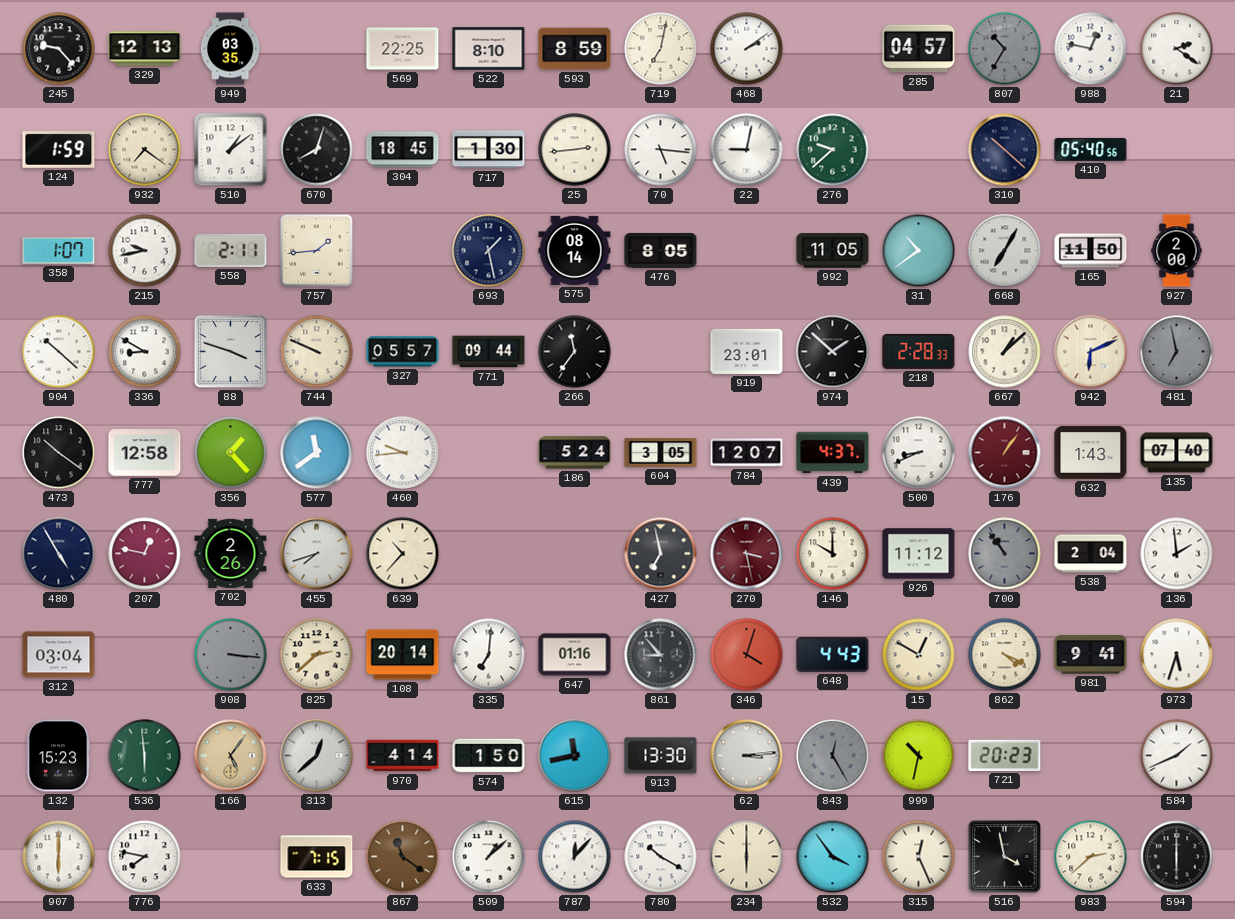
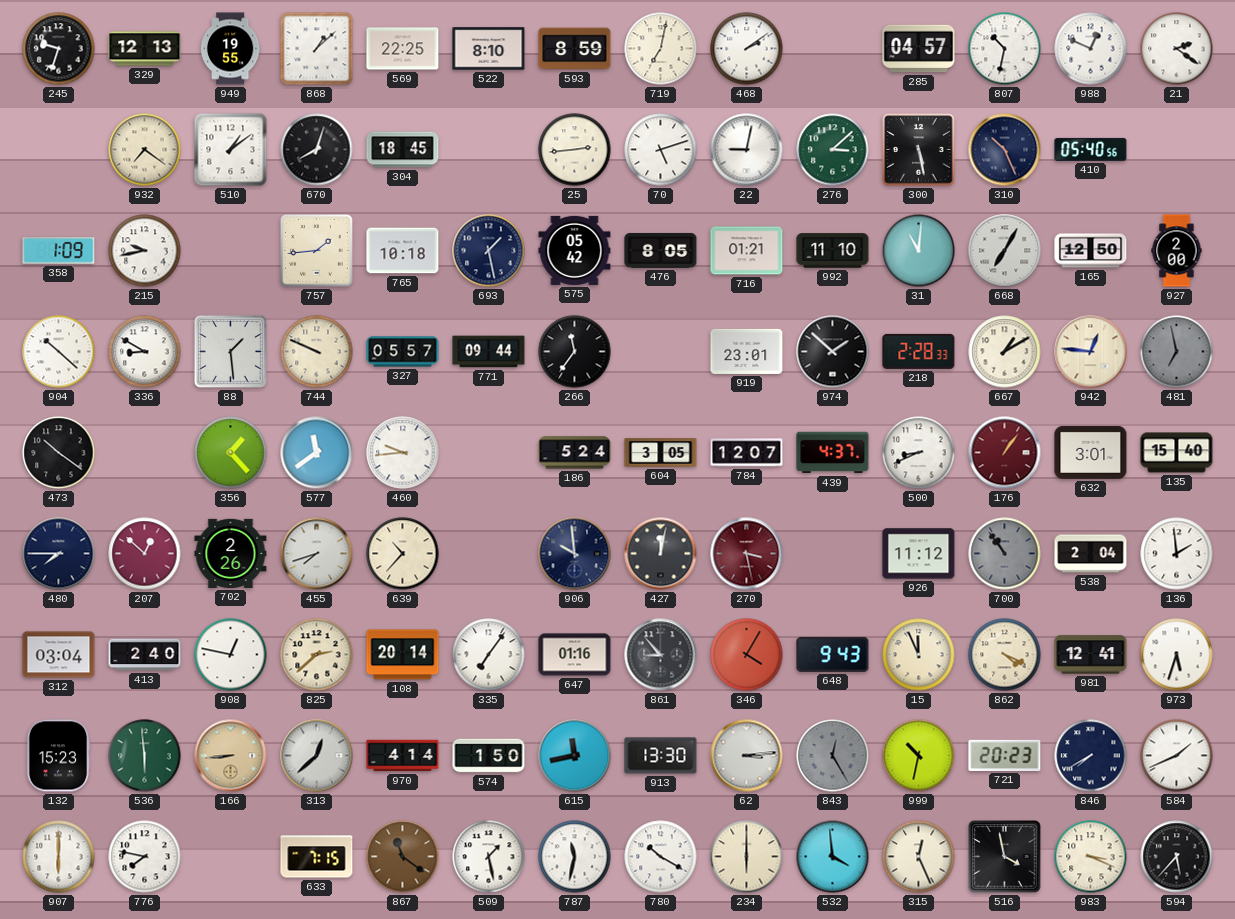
245: 9:23 -> 9:33 (59, 49)
949: 03:35 -> 19:55 (230, 49)
868: none -> 1:08 (317, 49)
807: 10:35 -> 10:32 (1005, 49)
807 dial: grey -> white (1005, 49)
988: 12:47 -> 12:49 (1091, 49)
124: 1:59 -> none (59, 150)
717: 1:30 -> none (489, 150)
70: 5:16 -> 5:12 (661, 150)
276: 9:38 -> 3:08 (833, 150)
300: none -> 5:28 (919, 150)
310: 10:22 -> 10:26 (1005, 150)
358: 1:07 -> 1:09 (59, 251)
558: 2:11 -> none (231, 250)
765: none -> 10:18 (403, 251)
575: 08:14 -> 05:42 (575, 250)
716: none -> 01:21 (747, 251)
992: 11:05 -> 11:10 (833, 251)
31: 10:39 -> 11:01 (919, 251)
165: 11:50 -> 12:50 (1091, 251)
88: 3:48 -> 1:29 (231, 352)
667: 1:08 -> 1:10 (1005, 352)
942: 6:11 -> 12:46 (1091, 352)
777: 12:58 -> none (145, 453)
632: 1:43 -> 3:01 (1091, 452)
135: 07:40 -> 15:40 (1177, 453)
480: 4:55 -> 7:45 (59, 554)
207: 12:47 -> 12:52 (145, 554)
906: none -> 9:59 (575, 554)
427: 6:58 -> 12:02 (661, 554)
146: 10:00 -> none (833, 554)
413: none -> 2:40 (145, 655)
908: 3:16 -> 12:47 (231, 655)
908 dial: grey -> white (231, 655)
335: 7:01 -> 7:06 (489, 655)
346: 4:03 -> 4:05 (747, 655)
648: 4:43 -> 9:43 (833, 654)
15: 12:50 -> 11:56 (919, 655)
981: 9:41 -> 12:41 (1091, 655)
166: 5:06 -> 8:44 (231, 756)
846: none -> 7:40 (1091, 756)
509: 1:08 -> 1:28 (489, 857)
787: 12:07 -> 11:32 (575, 857)
532: 3:54 -> 3:59 (833, 857)
983: 2:38 -> 3:19 (1091, 857)
594: 6:00 -> 5:37 (1177, 857)
